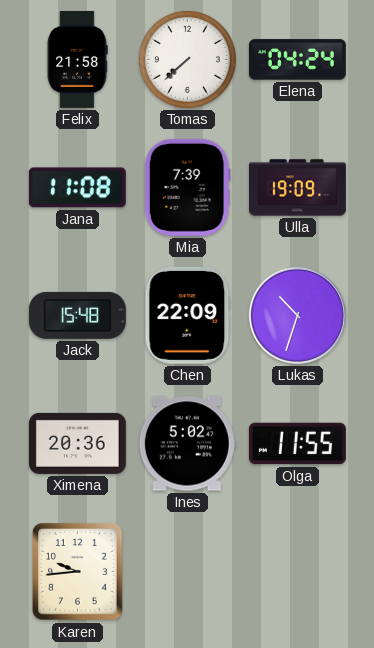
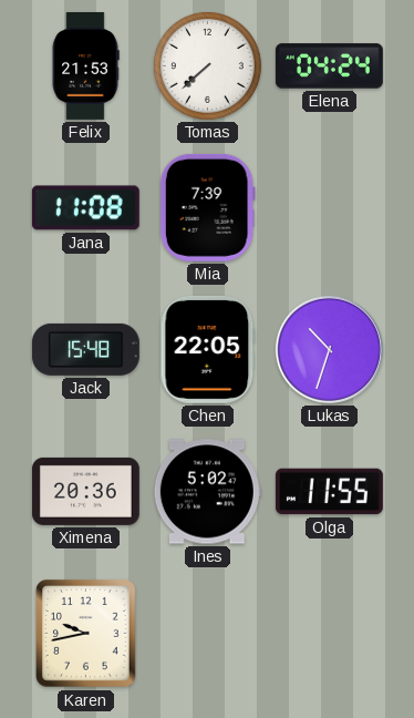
Felix: 21:58 -> 21:53 (85, 65)
Ulla: 19:09 -> none (298, 188)
Chen: 22:09 -> 22:05 (208, 349)
Karen: 9:44 -> 9:43 (86, 634)
